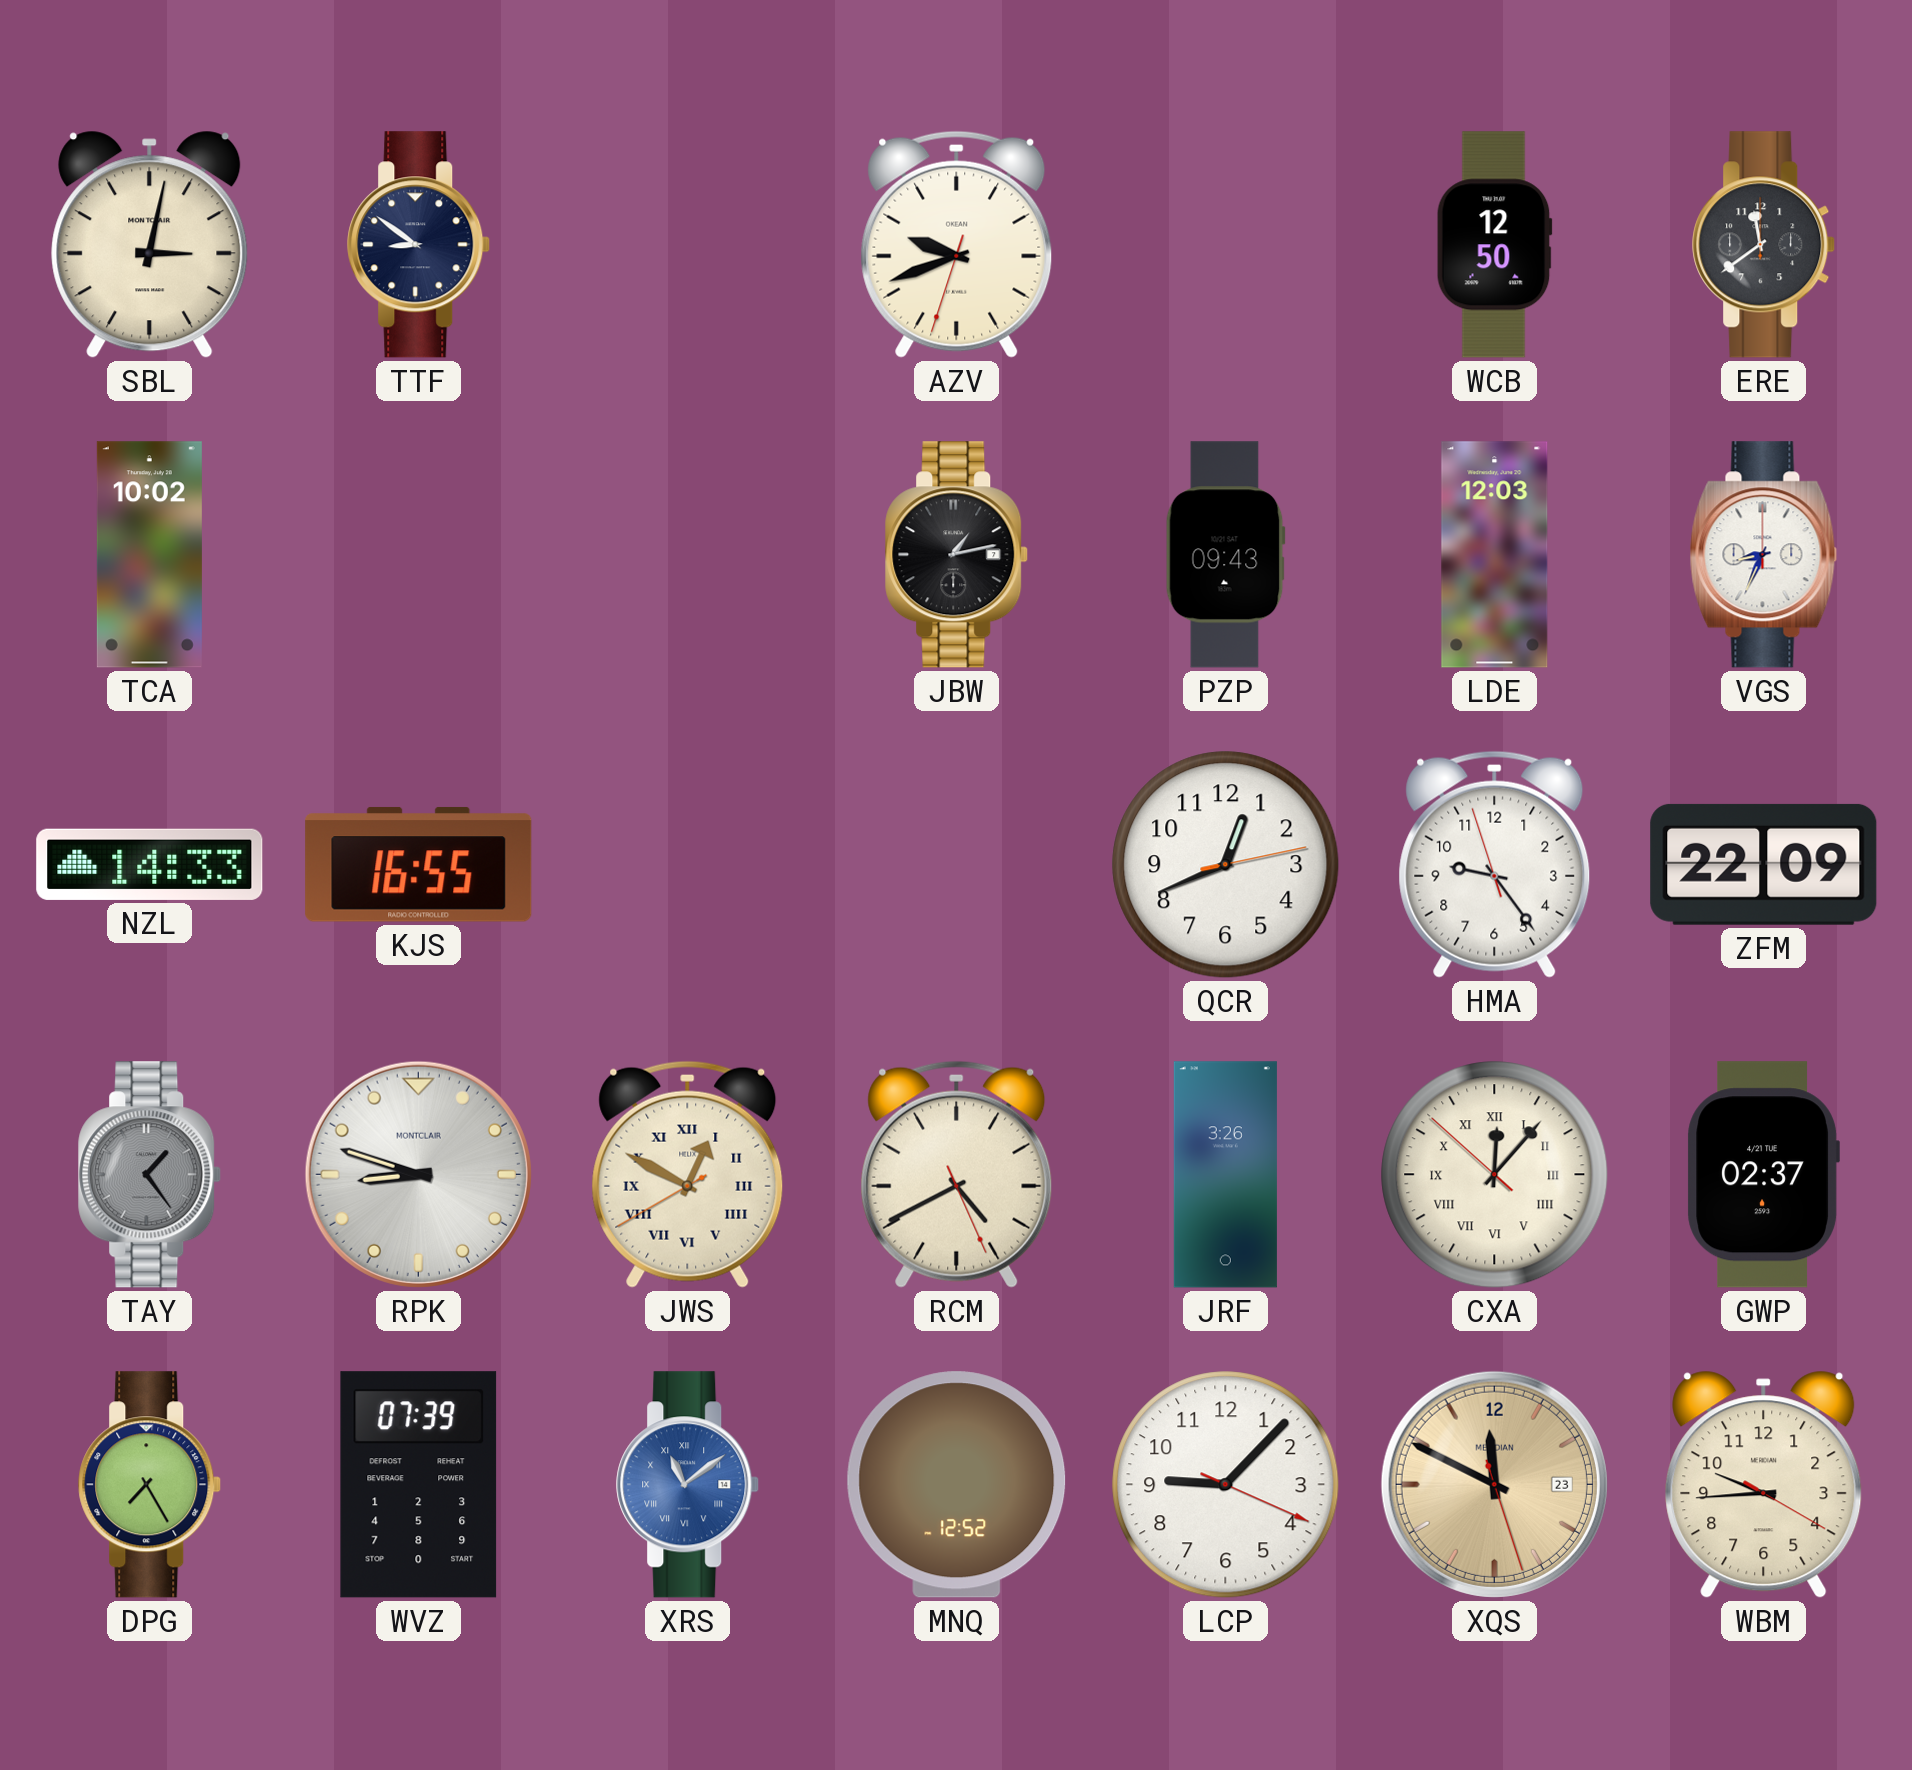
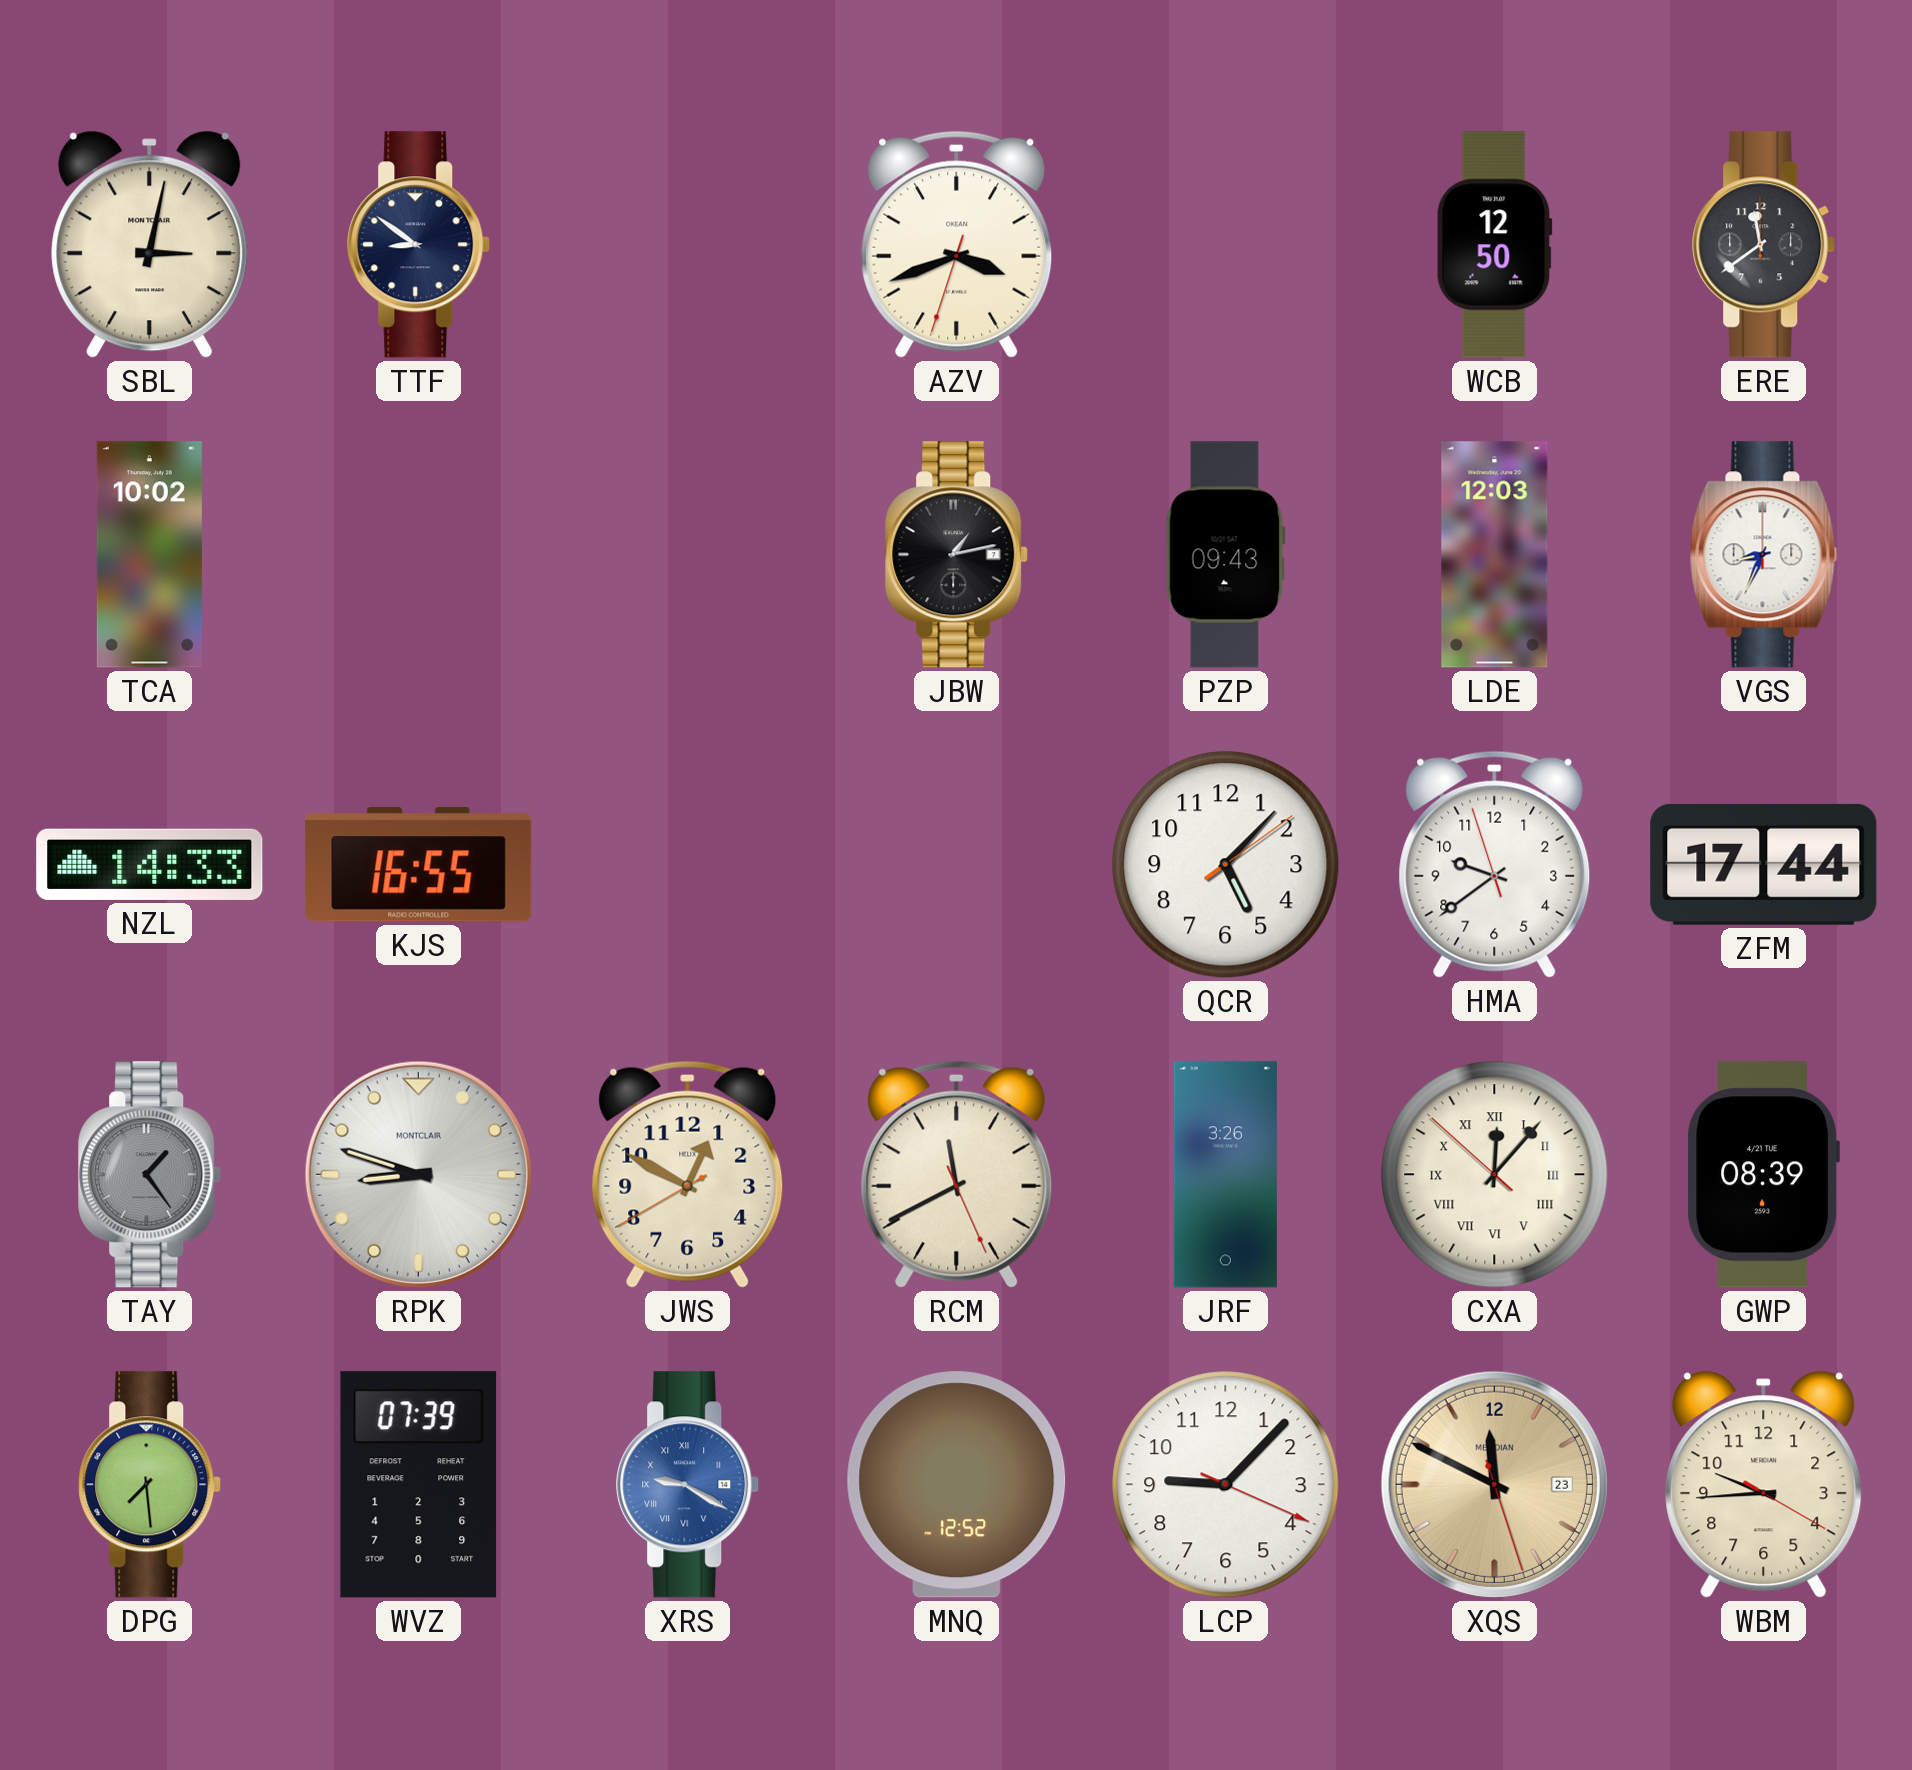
AZV: 9:41 -> 3:41 (957, 244)
QCR: 12:41 -> 5:07 (1226, 865)
HMA: 9:23 -> 9:38 (1495, 864)
ZFM: 22:09 -> 17:44 (1764, 864)
JWS numerals: Roman -> Arabic (688, 1174)
RCM: 4:40 -> 11:40 (957, 1174)
GWP: 02:37 -> 08:39 (1763, 1175)
DPG: 7:25 -> 7:29 (150, 1485)
XRS: 11:09 -> 9:20 (688, 1485)
